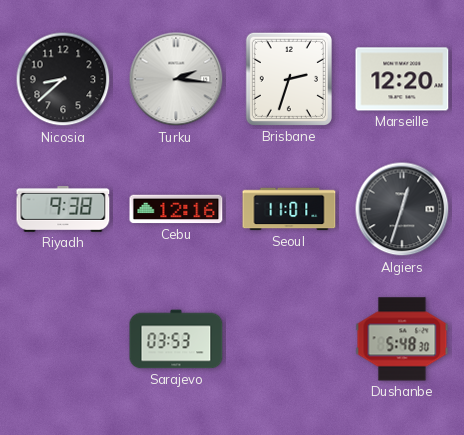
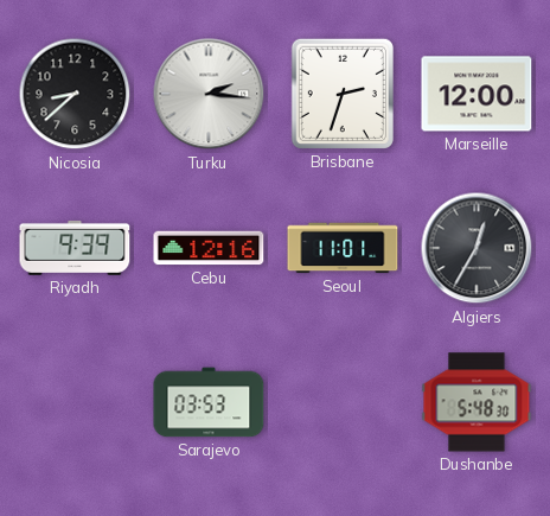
Marseille: 12:20 -> 12:00 (477, 94)
Riyadh: 9:38 -> 9:39 (75, 248)
Algiers: 12:33 -> 12:35 (477, 248)
